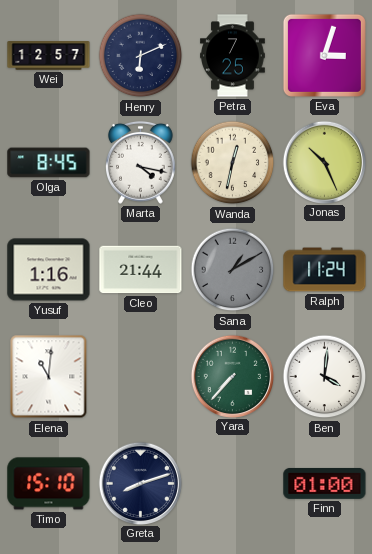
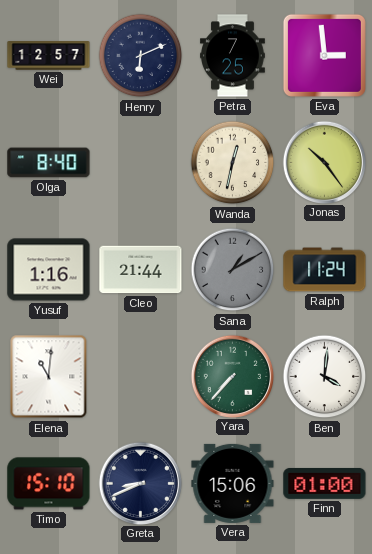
Eva: 3:03 -> 2:59 (324, 55)
Olga: 8:45 -> 8:40 (49, 163)
Marta: 4:17 -> none (141, 162)
Jonas: 10:26 -> 10:24 (324, 162)
Greta: 8:12 -> 8:41 (140, 483)
Vera: none -> 15:06 (233, 483)
